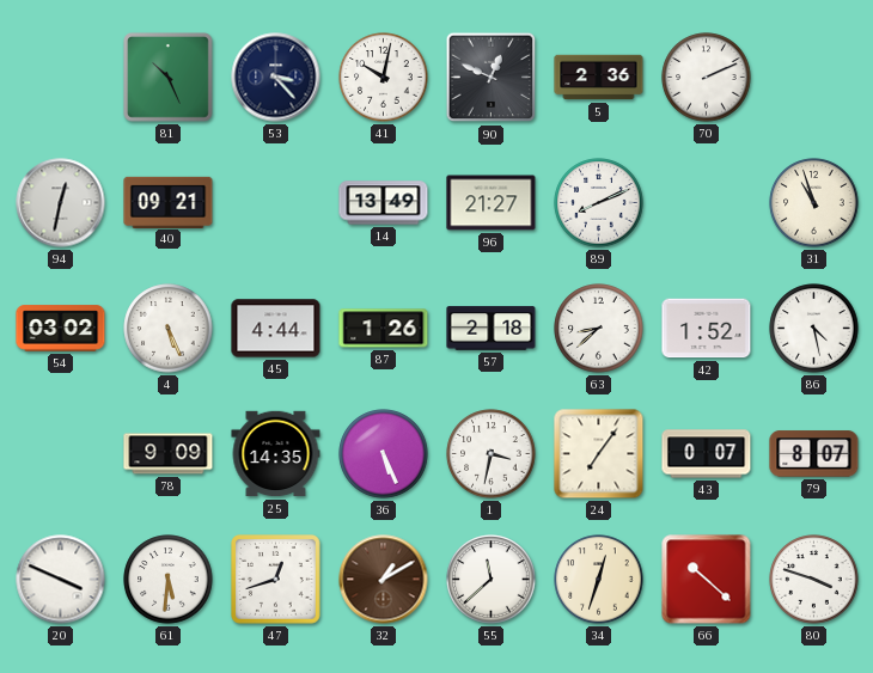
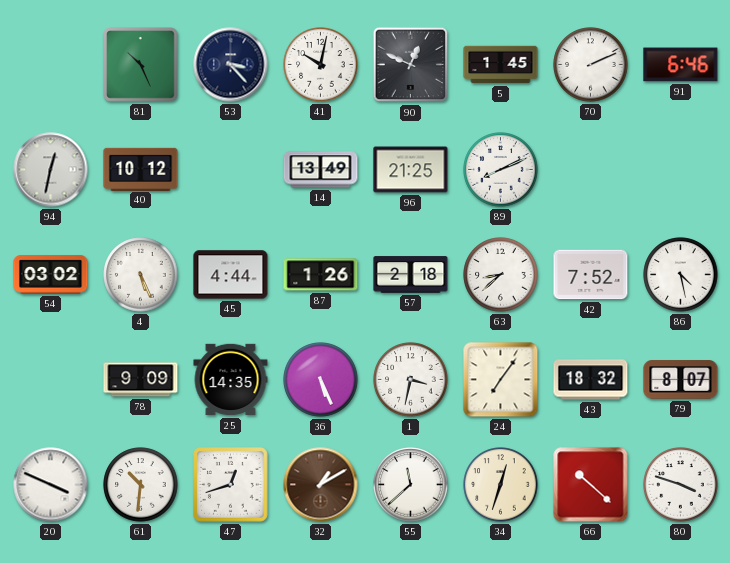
5: 2:36 -> 1:45 (501, 65)
91: none -> 6:46 (681, 65)
40: 09:21 -> 10:12 (141, 169)
96: 21:27 -> 21:25 (411, 170)
31: 10:57 -> none (814, 203)
42: 1:52 -> 7:52 (591, 275)
43: 0:07 -> 18:32 (591, 380)
61: 5:31 -> 10:31 (141, 485)
